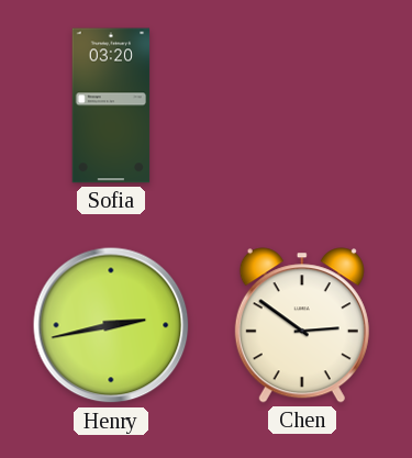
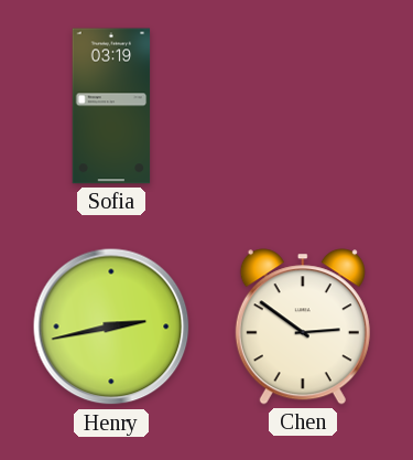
Sofia: 03:20 -> 03:19 (111, 106)
